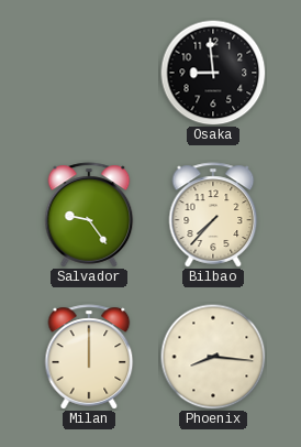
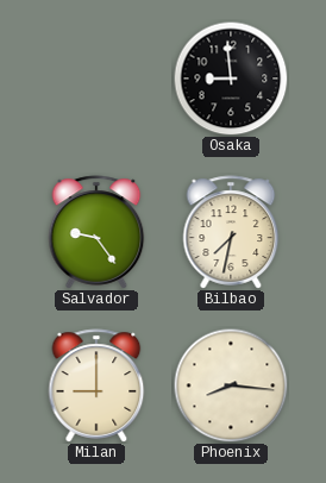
Bilbao: 7:37 -> 7:32 (231, 232)
Milan: 12:00 -> 9:00 (96, 385)
